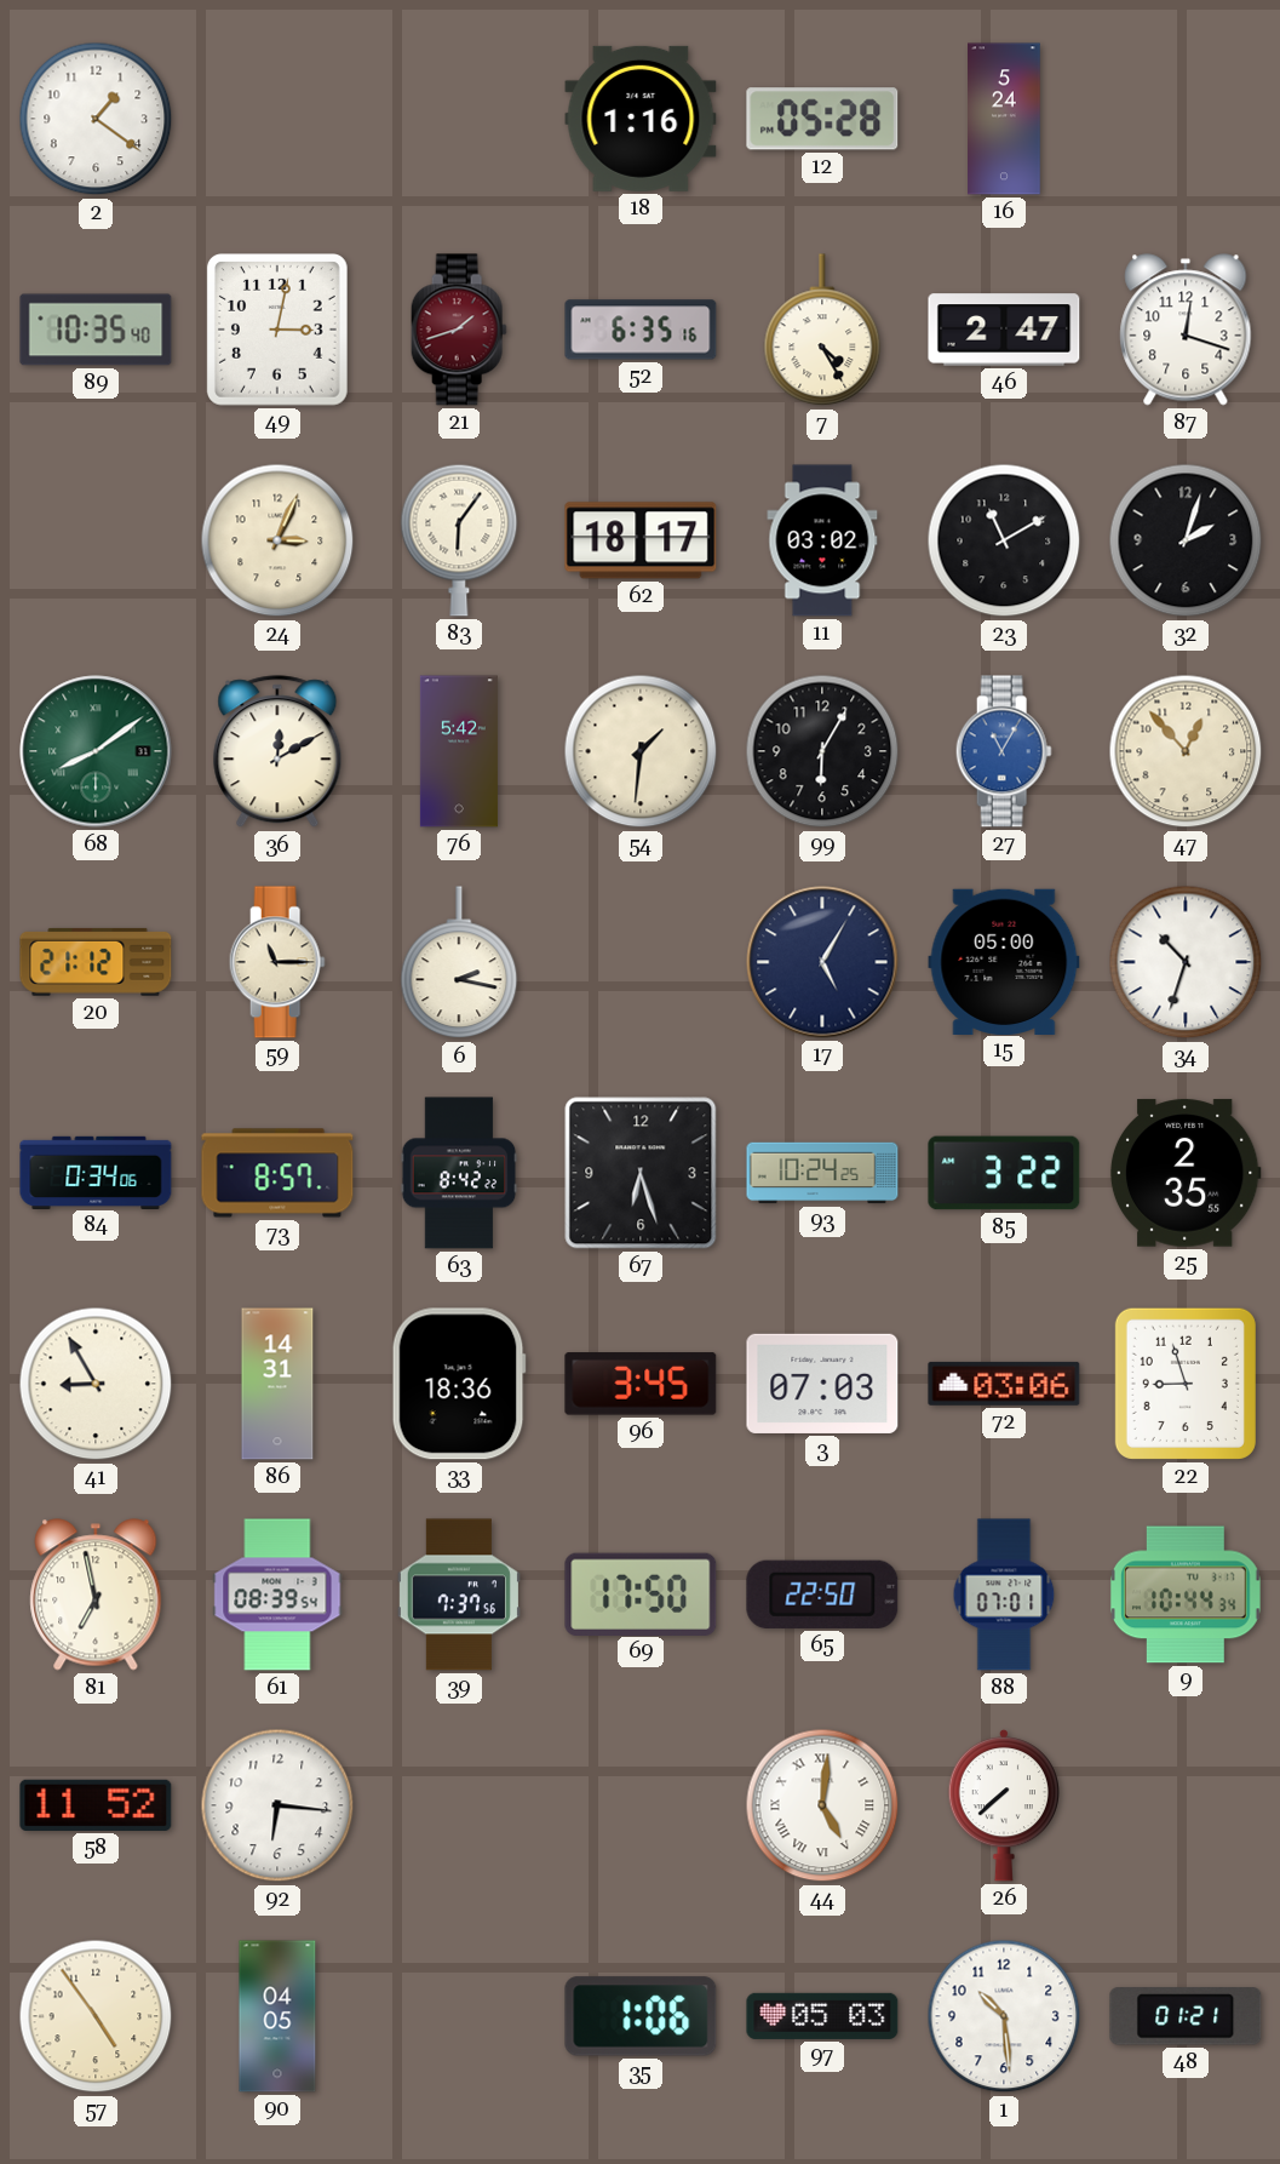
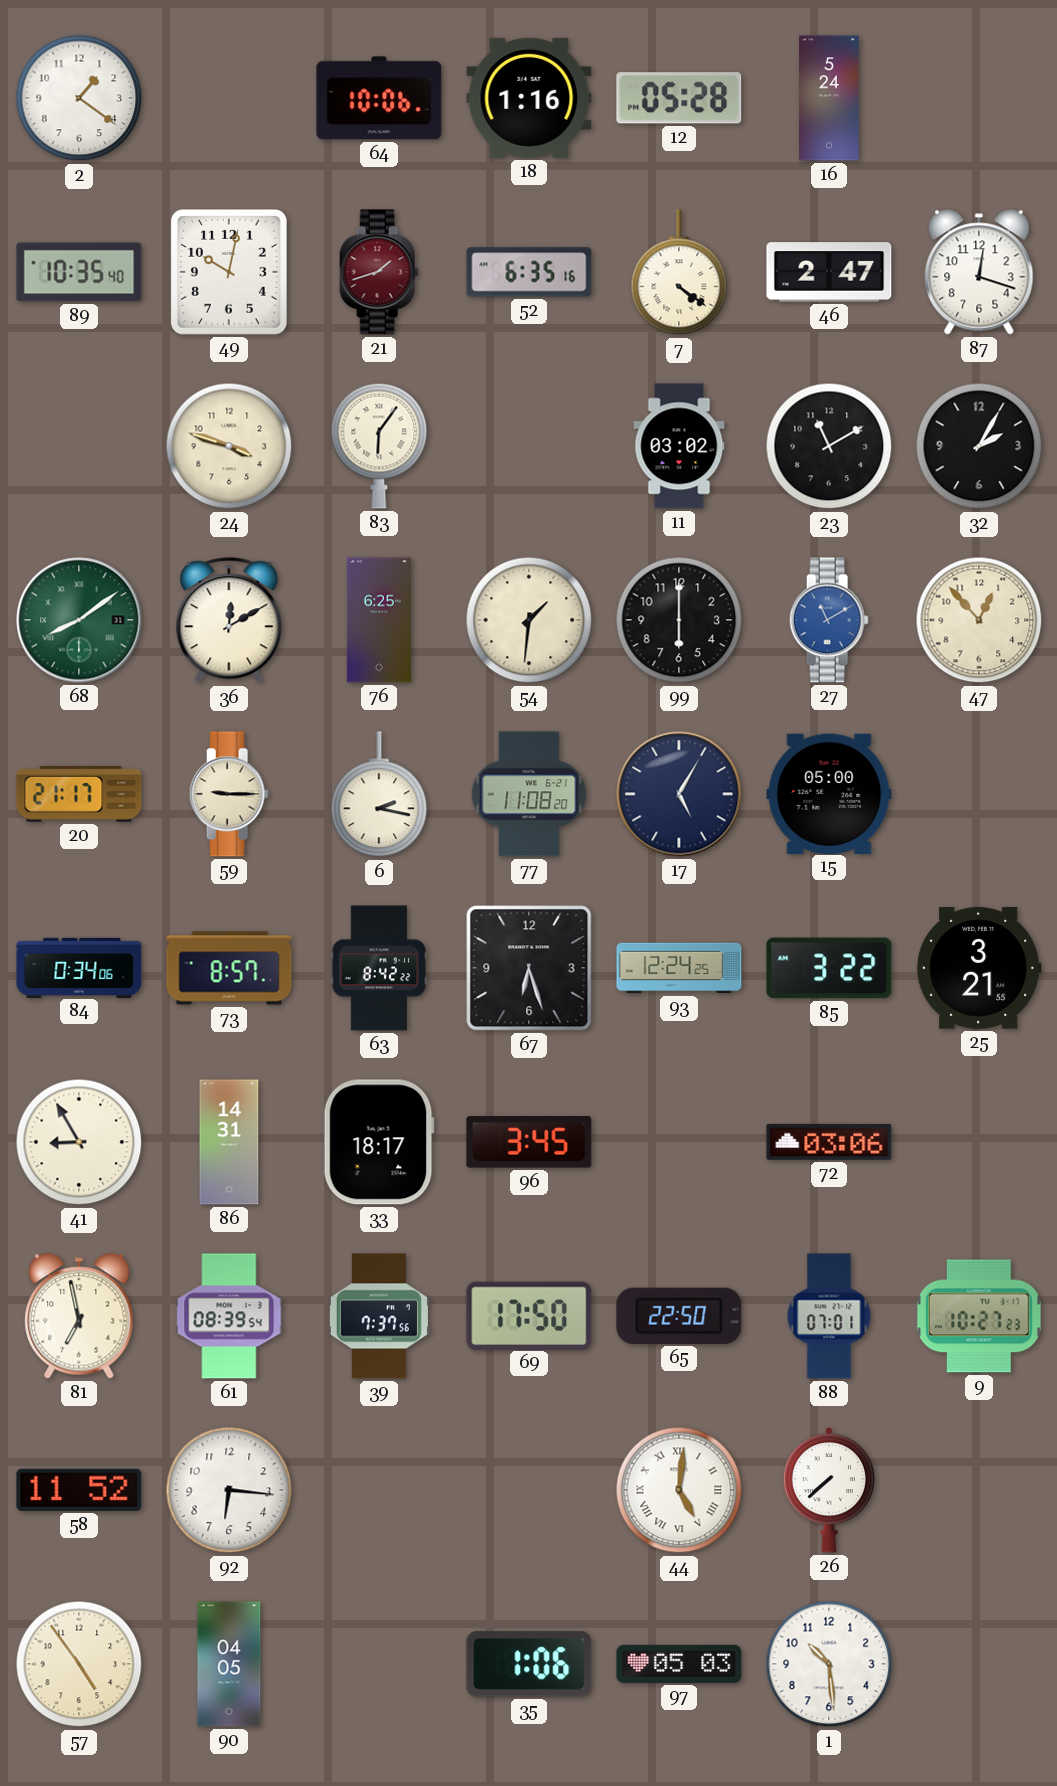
64: none -> 10:06 (379, 98)
49: 3:02 -> 10:02 (229, 273)
7: 4:25 -> 4:21 (679, 273)
24: 3:04 -> 3:48 (229, 446)
62: 18:17 -> none (641, 540)
32: 2:03 -> 2:05 (979, 446)
76: 5:42 -> 6:25 (379, 620)
99: 6:05 -> 6:00 (679, 620)
27: 11:05 -> 11:10 (829, 620)
20: 21:12 -> 21:17 (79, 794)
59: 11:15 -> 9:15 (229, 794)
77: none -> 11:08 (529, 794)
34: 10:33 -> none (1186, 962)
93: 10:24 -> 12:24 (679, 968)
25: 2:35 -> 3:21 (979, 968)
33: 18:36 -> 18:17 (379, 1142)
3: 07:03 -> none (822, 1384)
22: 8:57 -> none (1186, 1384)
9: 10:44 -> 10:27 (979, 1316)
48: 01:21 -> none (1186, 2016)
